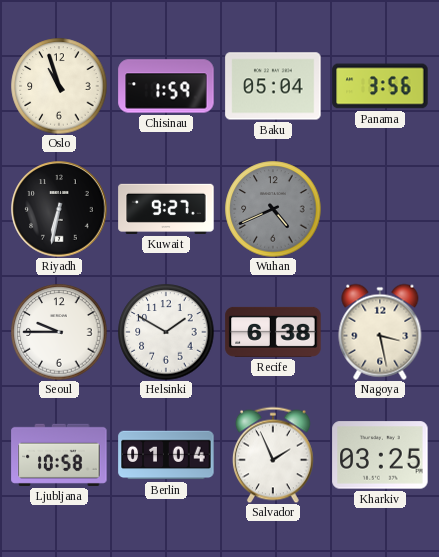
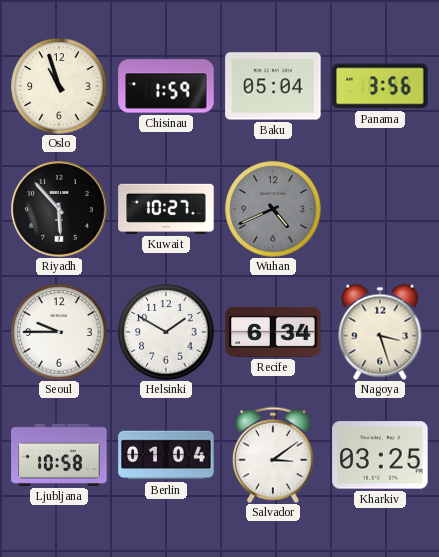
Riyadh: 6:32 -> 5:53 (59, 209)
Kuwait: 9:27 -> 10:27 (166, 209)
Recife: 6:38 -> 6:34 (273, 332)
Nagoya: 3:28 -> 3:27 (380, 332)
Salvador: 1:56 -> 3:09 (273, 455)
